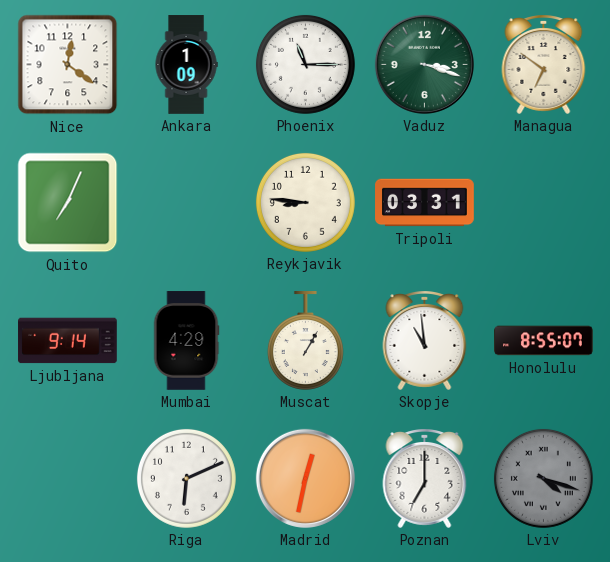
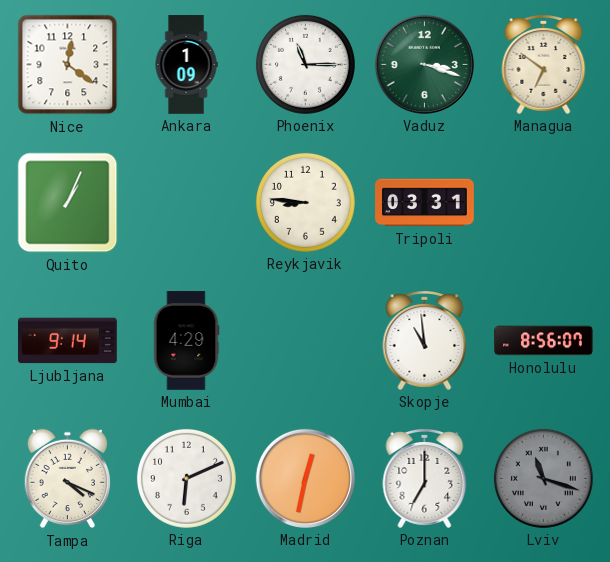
Quito: 7:04 -> 1:04 (68, 203)
Muscat: 1:05 -> none (305, 341)
Honolulu: 8:55 -> 8:56 (544, 341)
Tampa: none -> 4:19 (67, 479)
Lviv: 4:18 -> 11:18 (543, 478)
